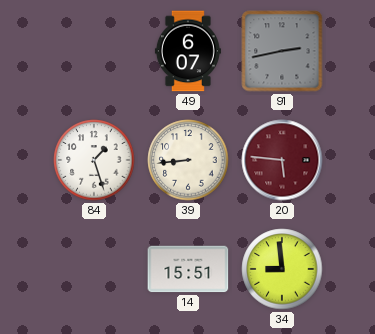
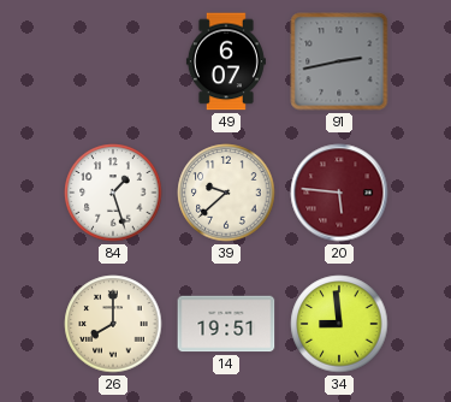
39: 8:44 -> 9:38 (226, 193)
26: none -> 8:00 (113, 324)
14: 15:51 -> 19:51 (226, 324)
